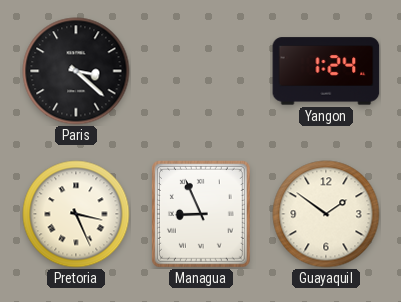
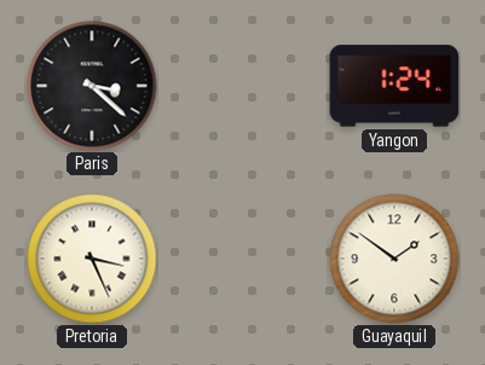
Managua: 8:56 -> none (201, 214)
